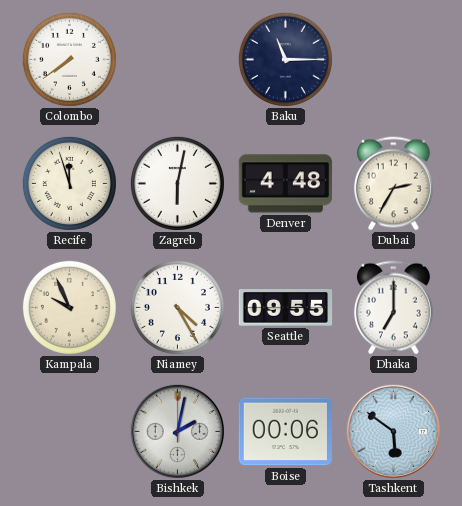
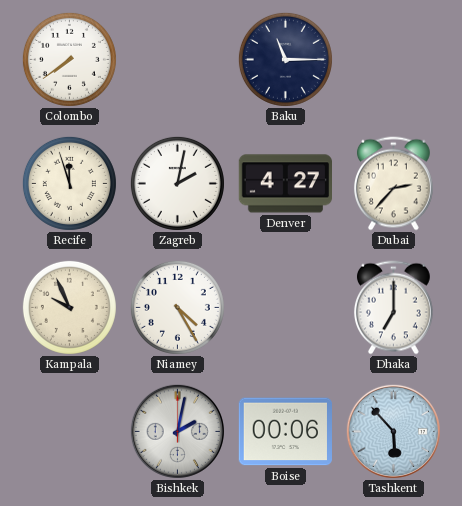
Zagreb: 6:02 -> 2:02 (177, 183)
Denver: 4:48 -> 4:27 (285, 184)
Dubai: 2:35 -> 2:37 (393, 184)
Seattle: 09:55 -> none (286, 308)
Tashkent: 5:51 -> 5:53 (393, 431)
